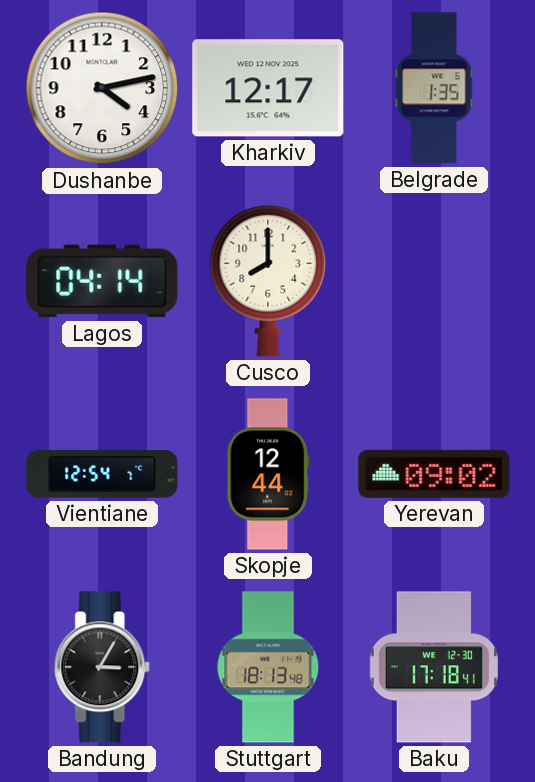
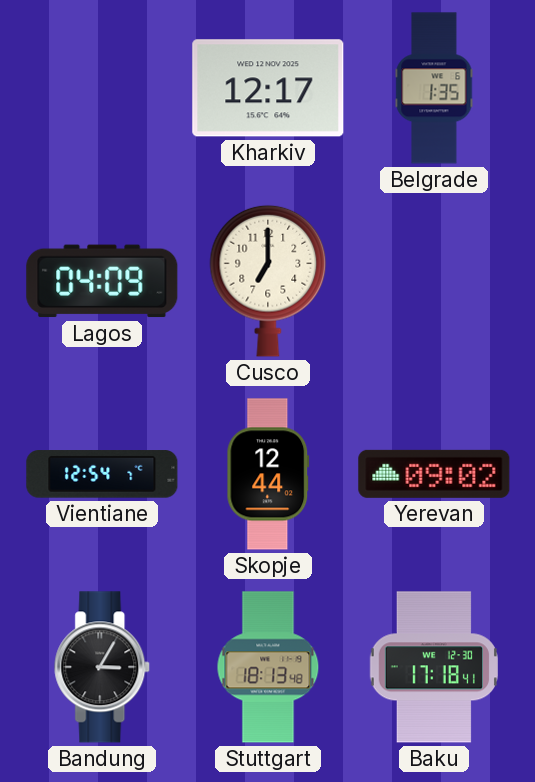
Dushanbe: 4:13 -> none (102, 88)
Lagos: 04:14 -> 04:09 (102, 281)
Cusco: 8:00 -> 7:00 (268, 281)
